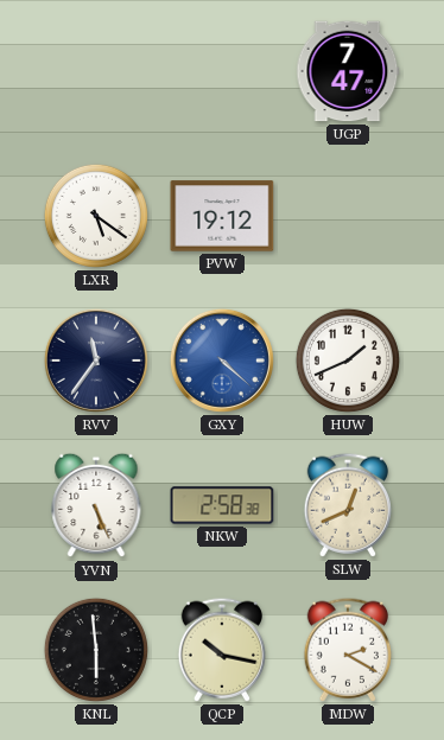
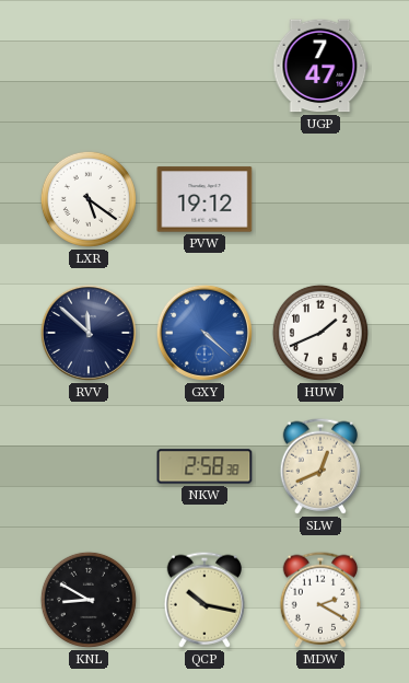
RVV: 11:36 -> 11:52 (89, 333)
YVN: 5:26 -> none (96, 505)
KNL: 5:59 -> 8:50 (89, 600)
